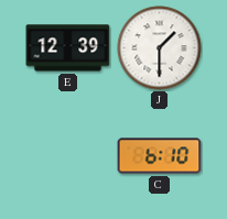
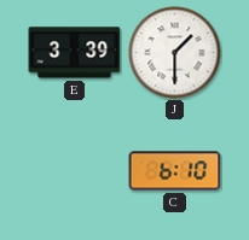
E: 12:39 -> 3:39 (75, 53)
